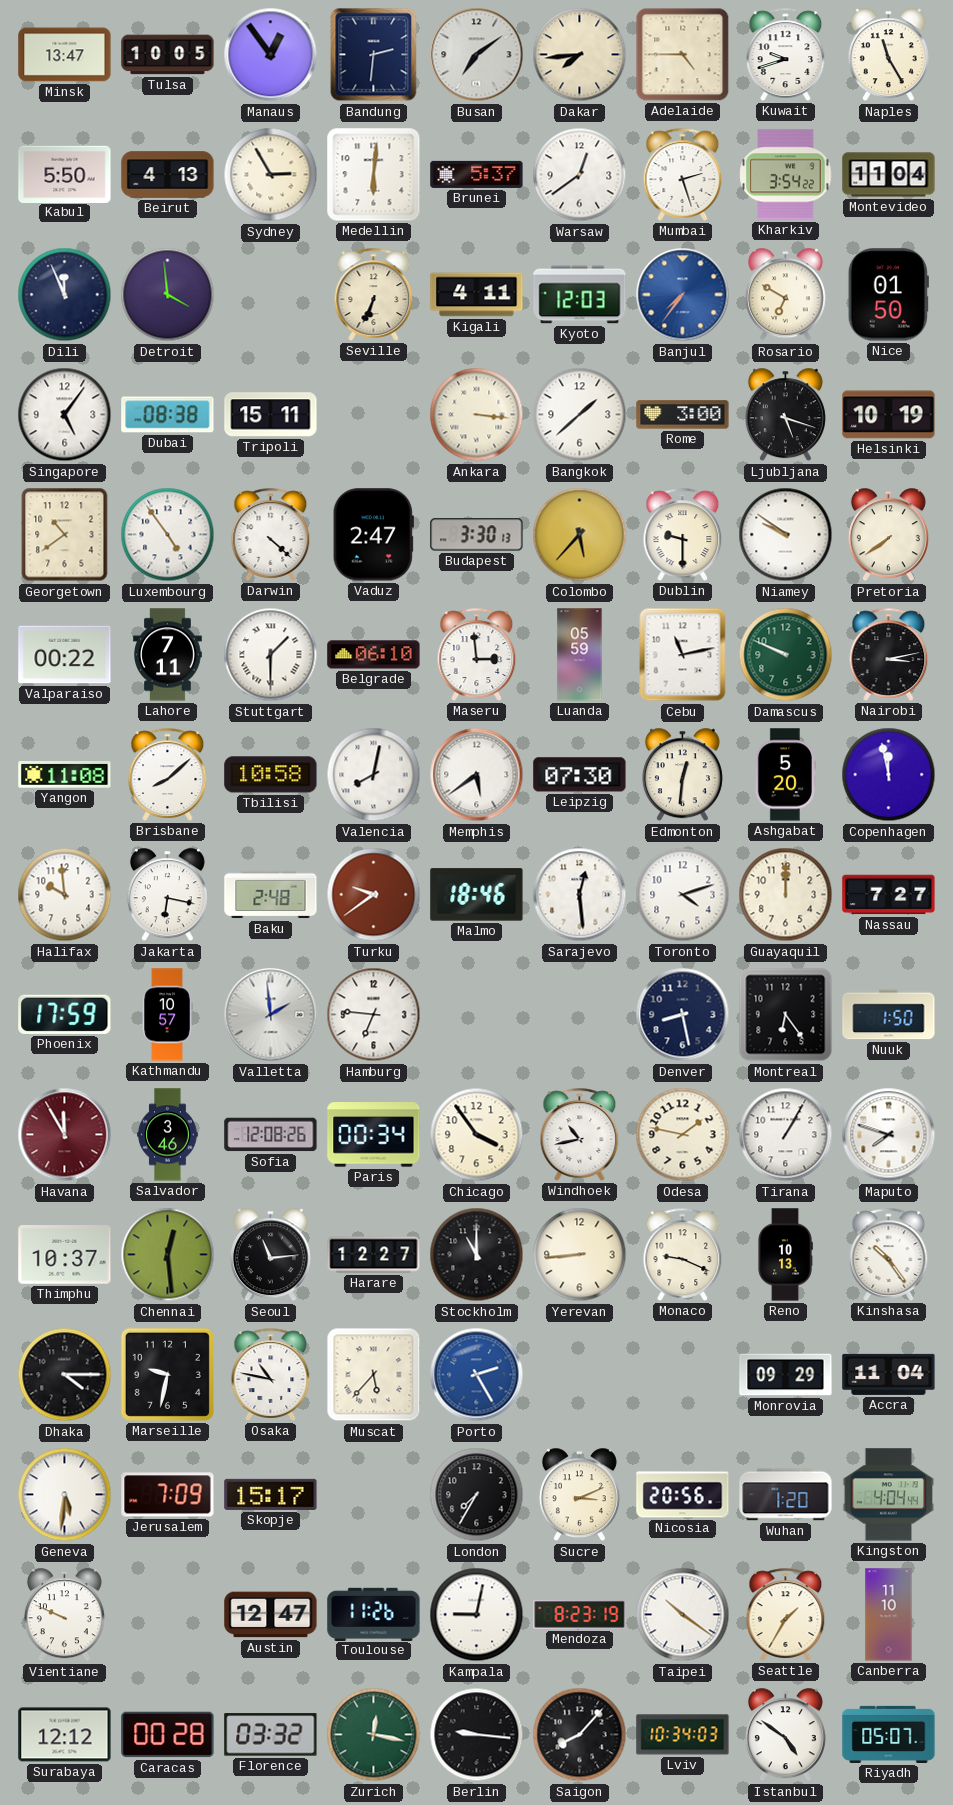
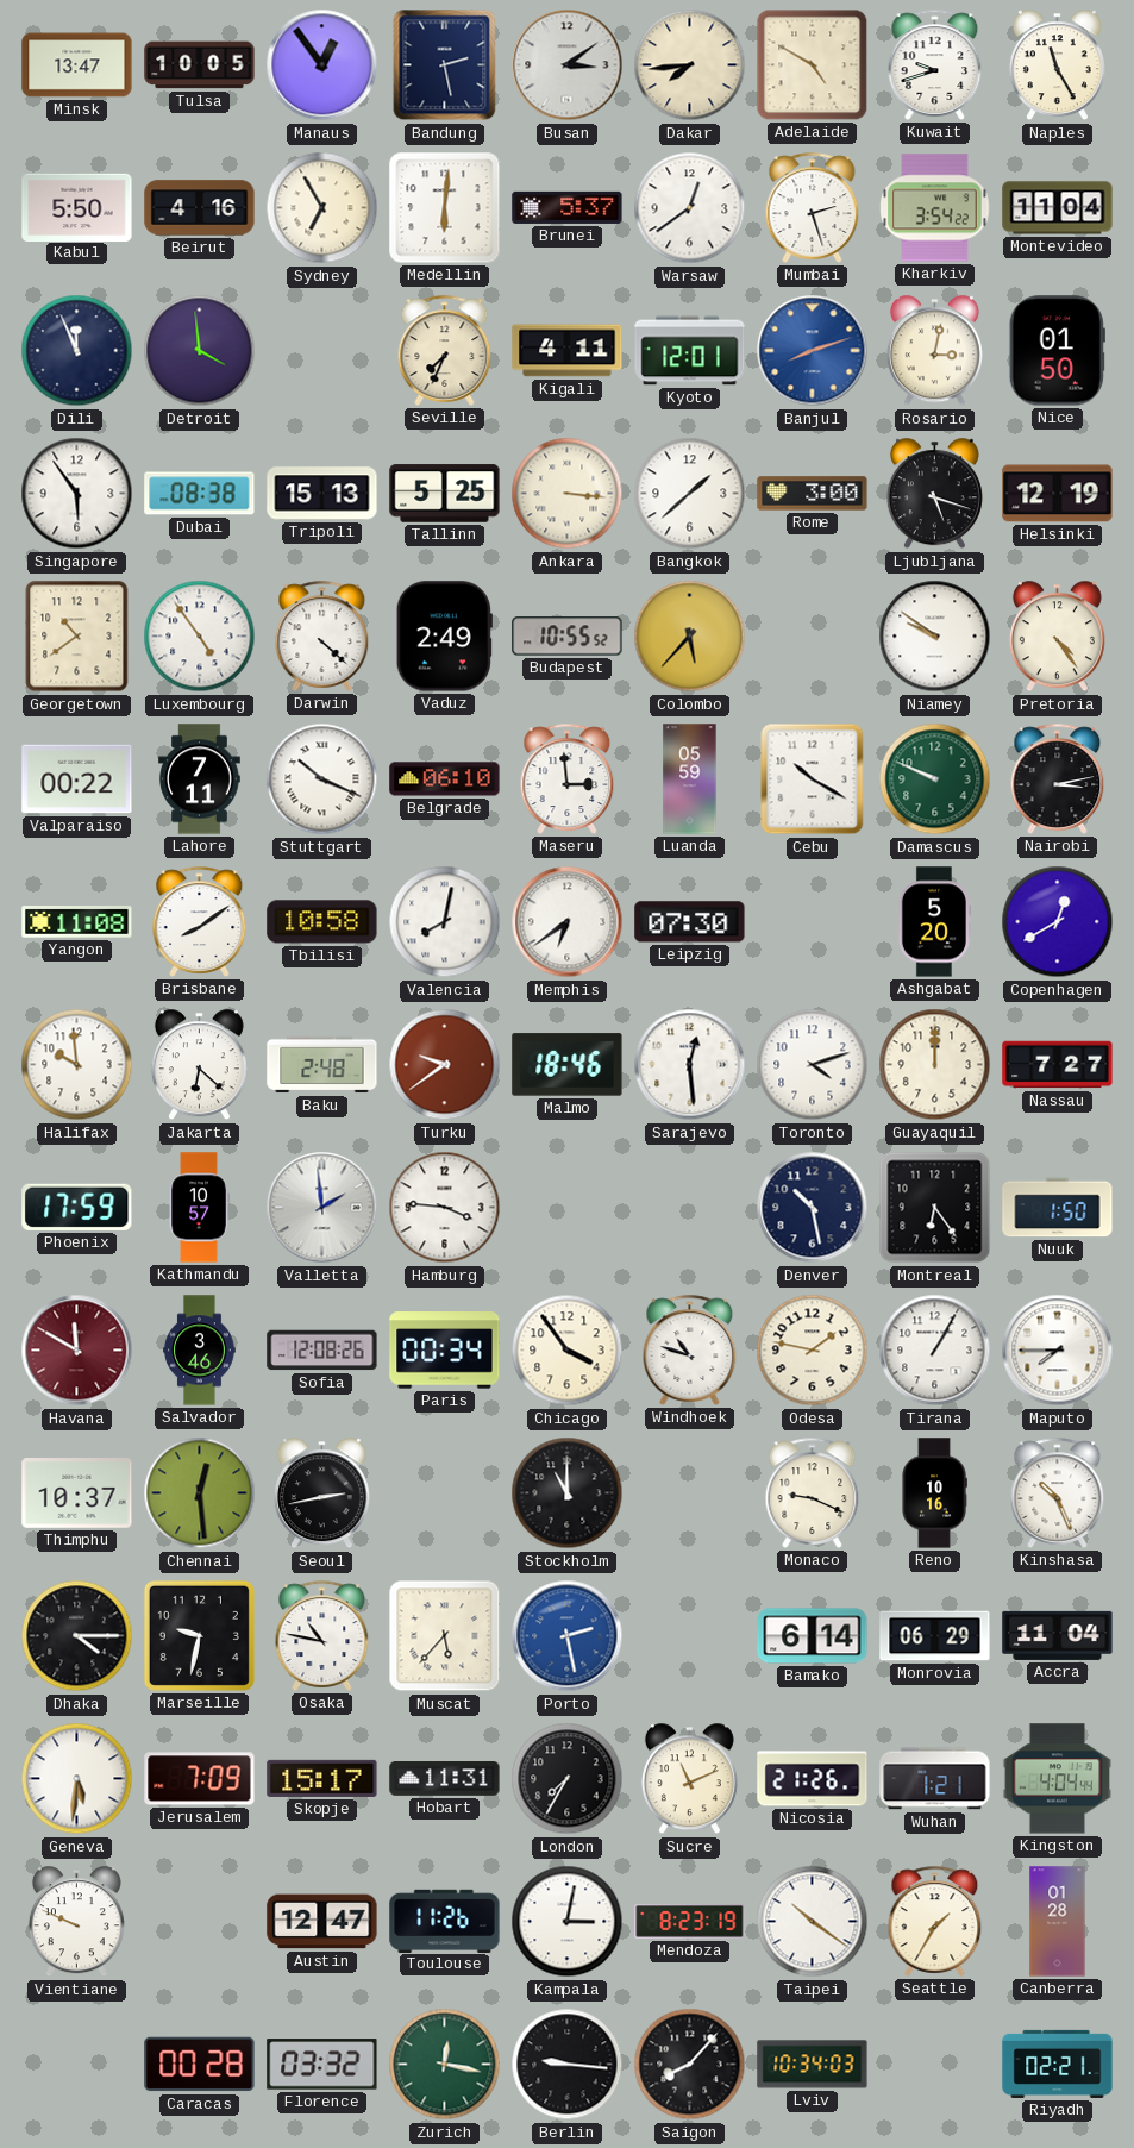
Bandung: 2:31 -> 2:28 (445, 65)
Busan: 7:09 -> 3:09 (568, 65)
Adelaide: 4:45 -> 4:50 (813, 65)
Beirut: 4:13 -> 4:16 (200, 208)
Sydney: 2:55 -> 6:55 (322, 208)
Seville: 6:34 -> 7:34 (445, 350)
Kyoto: 12:03 -> 12:01 (690, 351)
Banjul: 7:36 -> 8:12 (813, 351)
Rosario: 6:50 -> 3:02 (934, 351)
Singapore: 5:06 -> 5:54 (77, 494)
Tripoli: 15:11 -> 15:13 (322, 494)
Tallinn: none -> 5:25 (445, 494)
Helsinki: 10:19 -> 12:19 (1058, 494)
Vaduz: 2:47 -> 2:49 (444, 637)
Budapest: 3:30 -> 10:55 (568, 637)
Dublin: 9:30 -> none (683, 534)
Pretoria: 7:39 -> 4:24 (1057, 637)
Stuttgart: 1:30 -> 10:19 (322, 779)
Cebu: 11:13 -> 10:20 (813, 779)
Brisbane: 8:08 -> 8:09 (200, 921)
Memphis: 5:39 -> 6:39 (568, 922)
Edmonton: 12:31 -> none (682, 775)
Copenhagen: 11:58 -> 12:40 (1058, 922)
Jakarta: 6:17 -> 6:22 (199, 1065)
Hamburg: 6:46 -> 3:46 (445, 1208)
Denver: 8:28 -> 10:28 (813, 1208)
Havana: 11:55 -> 11:50 (77, 1351)
Windhoek: 10:43 -> 10:48 (690, 1349)
Maputo: 7:48 -> 7:45 (1058, 1351)
Seoul: 11:14 -> 2:43 (321, 1493)
Harare: 12:27 -> none (374, 1255)
Yerevan: 8:44 -> none (580, 1255)
Reno: 10:13 -> 10:16 (934, 1493)
Kinshasa: 10:24 -> 10:26 (1058, 1492)
Porto: 2:25 -> 2:28 (568, 1636)
Bamako: none -> 6:14 (813, 1636)
Monrovia: 09:29 -> 06:29 (935, 1636)
Hobart: none -> 11:31 (445, 1779)
Sucre: 3:11 -> 11:11 (689, 1779)
Nicosia: 20:56 -> 21:26 (813, 1779)
Wuhan: 1:20 -> 1:21 (935, 1779)
Kampala: 9:02 -> 3:02 (568, 1922)
Canberra: 11:10 -> 01:28 (1058, 1922)
Surabaya: 12:12 -> none (65, 1735)
Istanbul: 4:51 -> none (785, 1735)
Riyadh: 05:07 -> 02:21 (1058, 2064)
